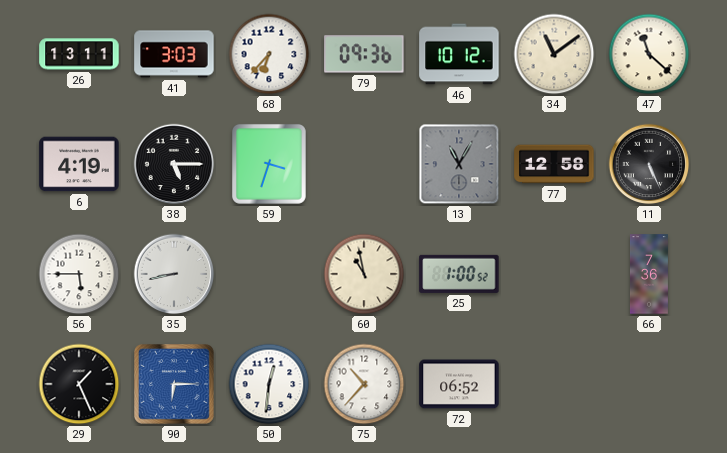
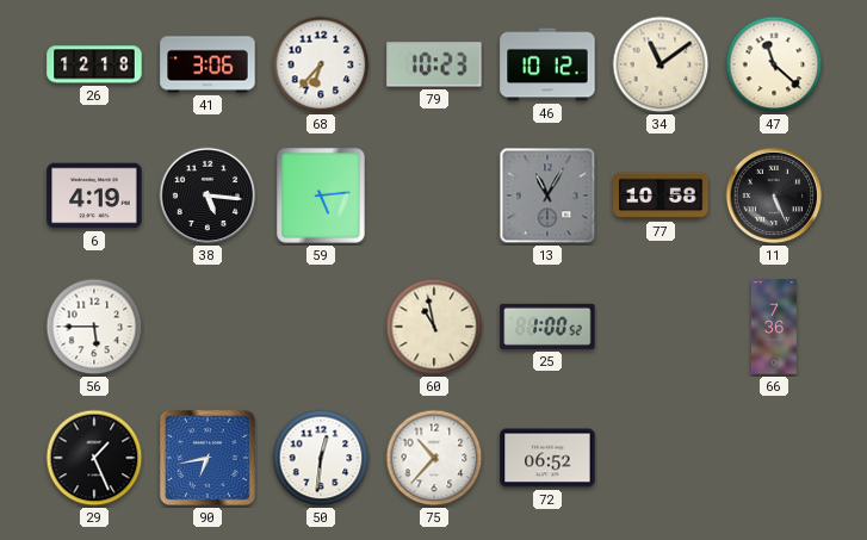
26: 13:11 -> 12:18 (94, 64)
41: 3:03 -> 3:06 (208, 64)
79: 09:36 -> 10:23 (434, 64)
38: 5:15 -> 5:16 (208, 195)
59: 3:33 -> 5:14 (321, 195)
77: 12:58 -> 10:58 (661, 195)
35: 8:43 -> none (174, 274)
90: 6:15 -> 6:43 (209, 459)
